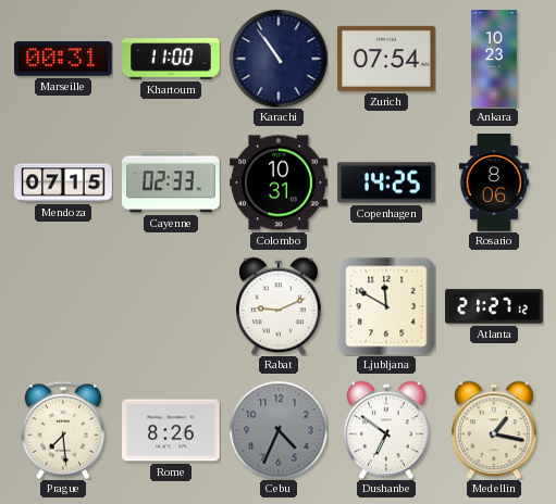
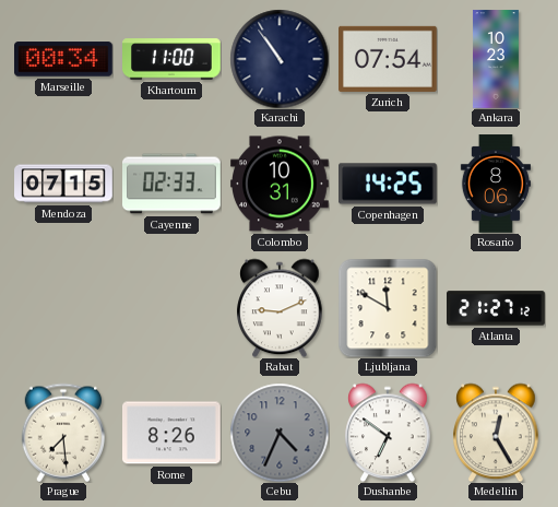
Marseille: 00:31 -> 00:34 (64, 59)
Medellin: 1:17 -> 12:25 (496, 433)
